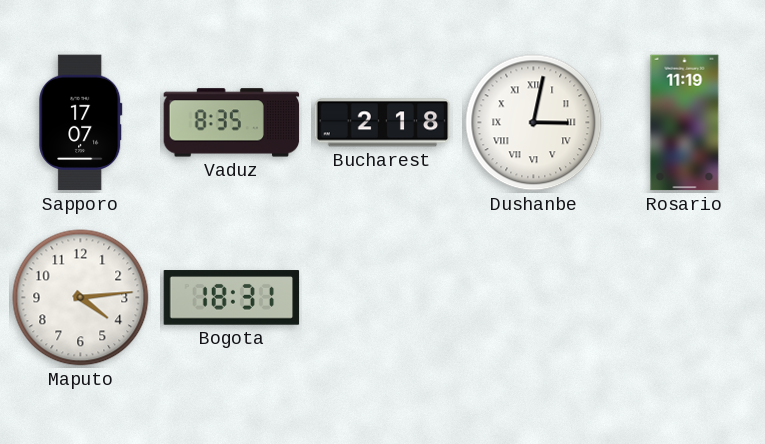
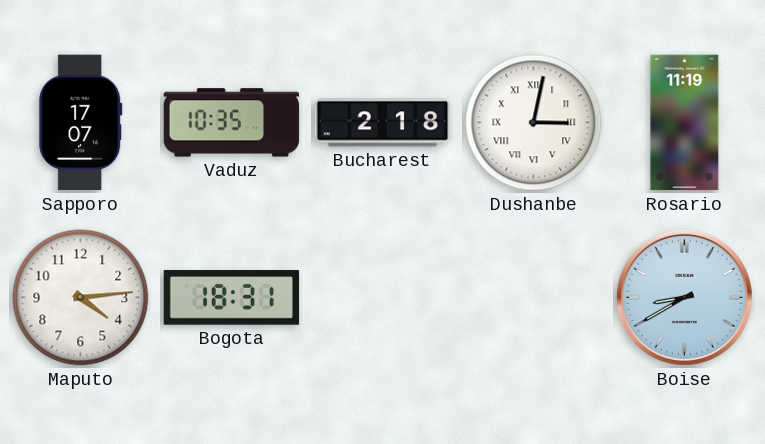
Vaduz: 8:35 -> 10:35 (232, 123)
Boise: none -> 8:40 (684, 297)
